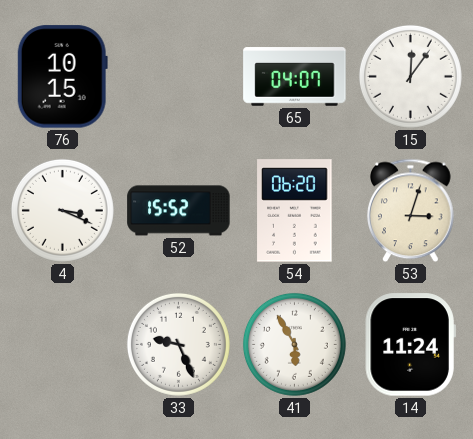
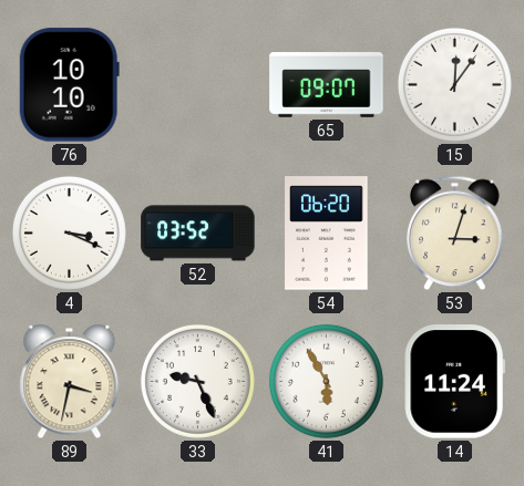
76: 10:15 -> 10:10 (69, 85)
65: 04:07 -> 09:07 (327, 85)
52: 15:52 -> 03:52 (198, 234)
89: none -> 3:32 (70, 382)
